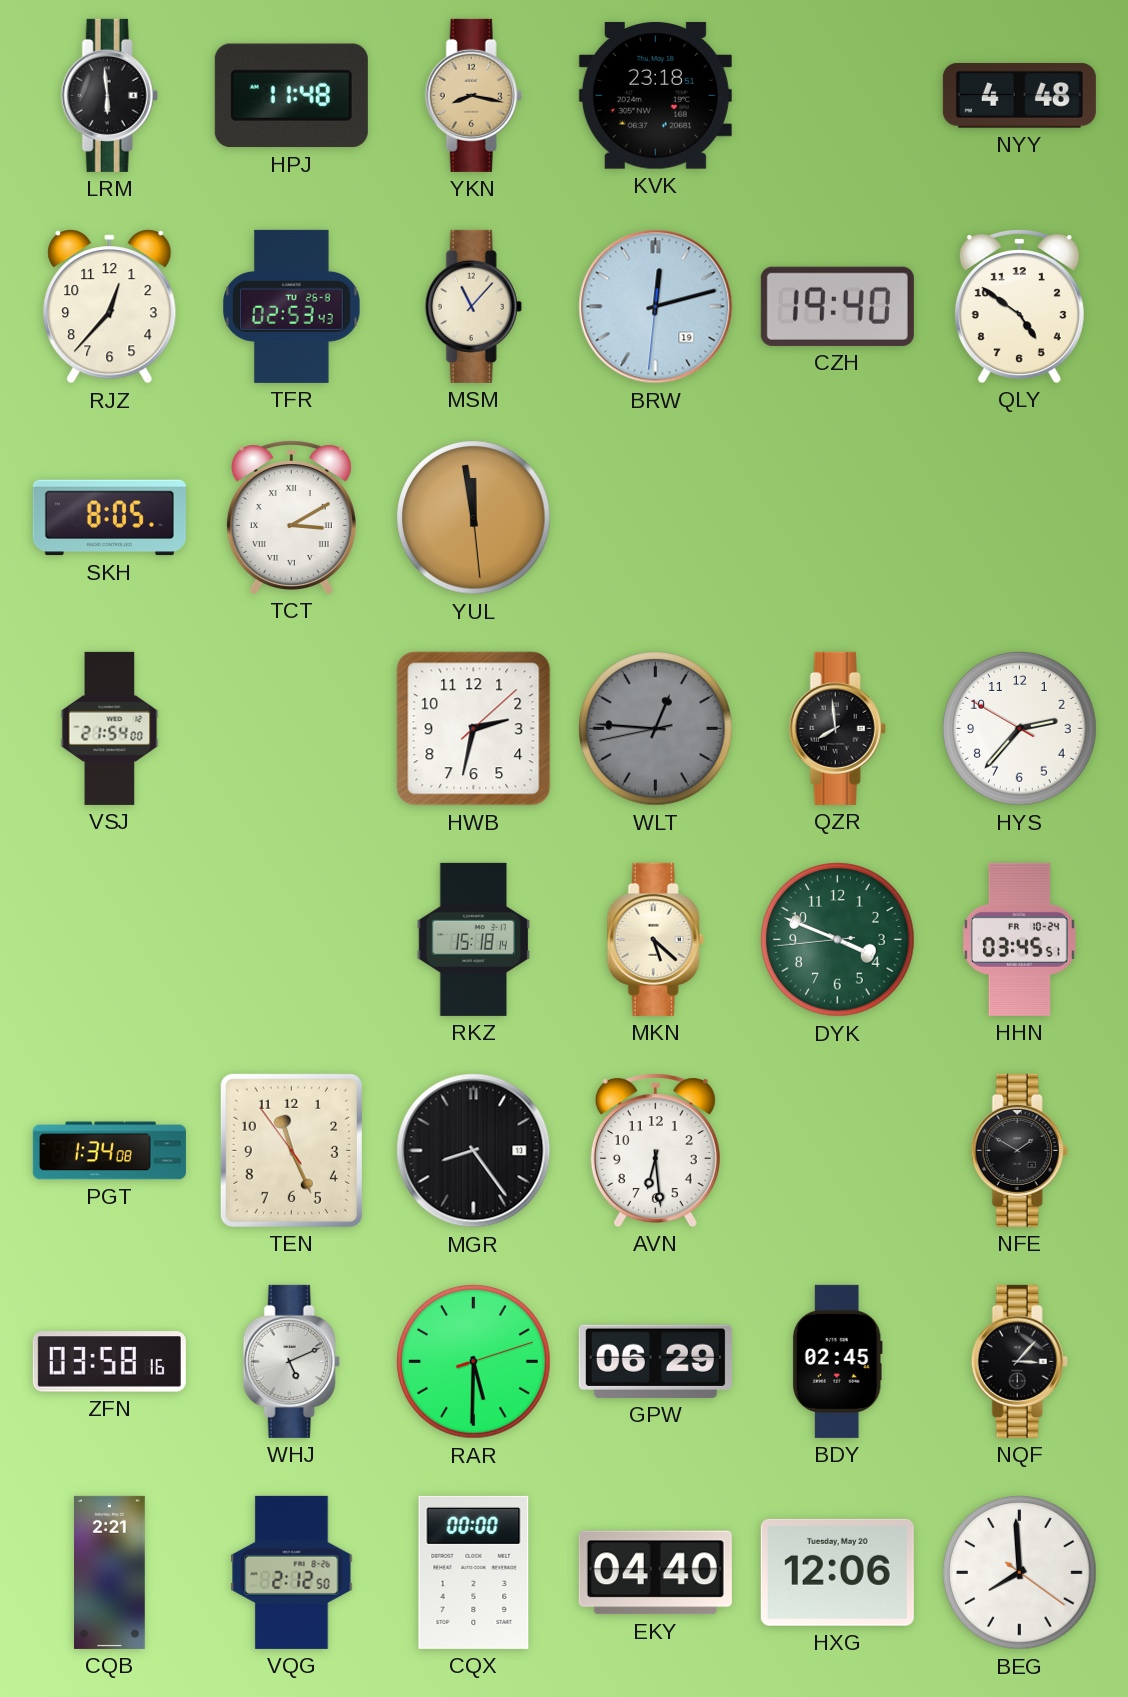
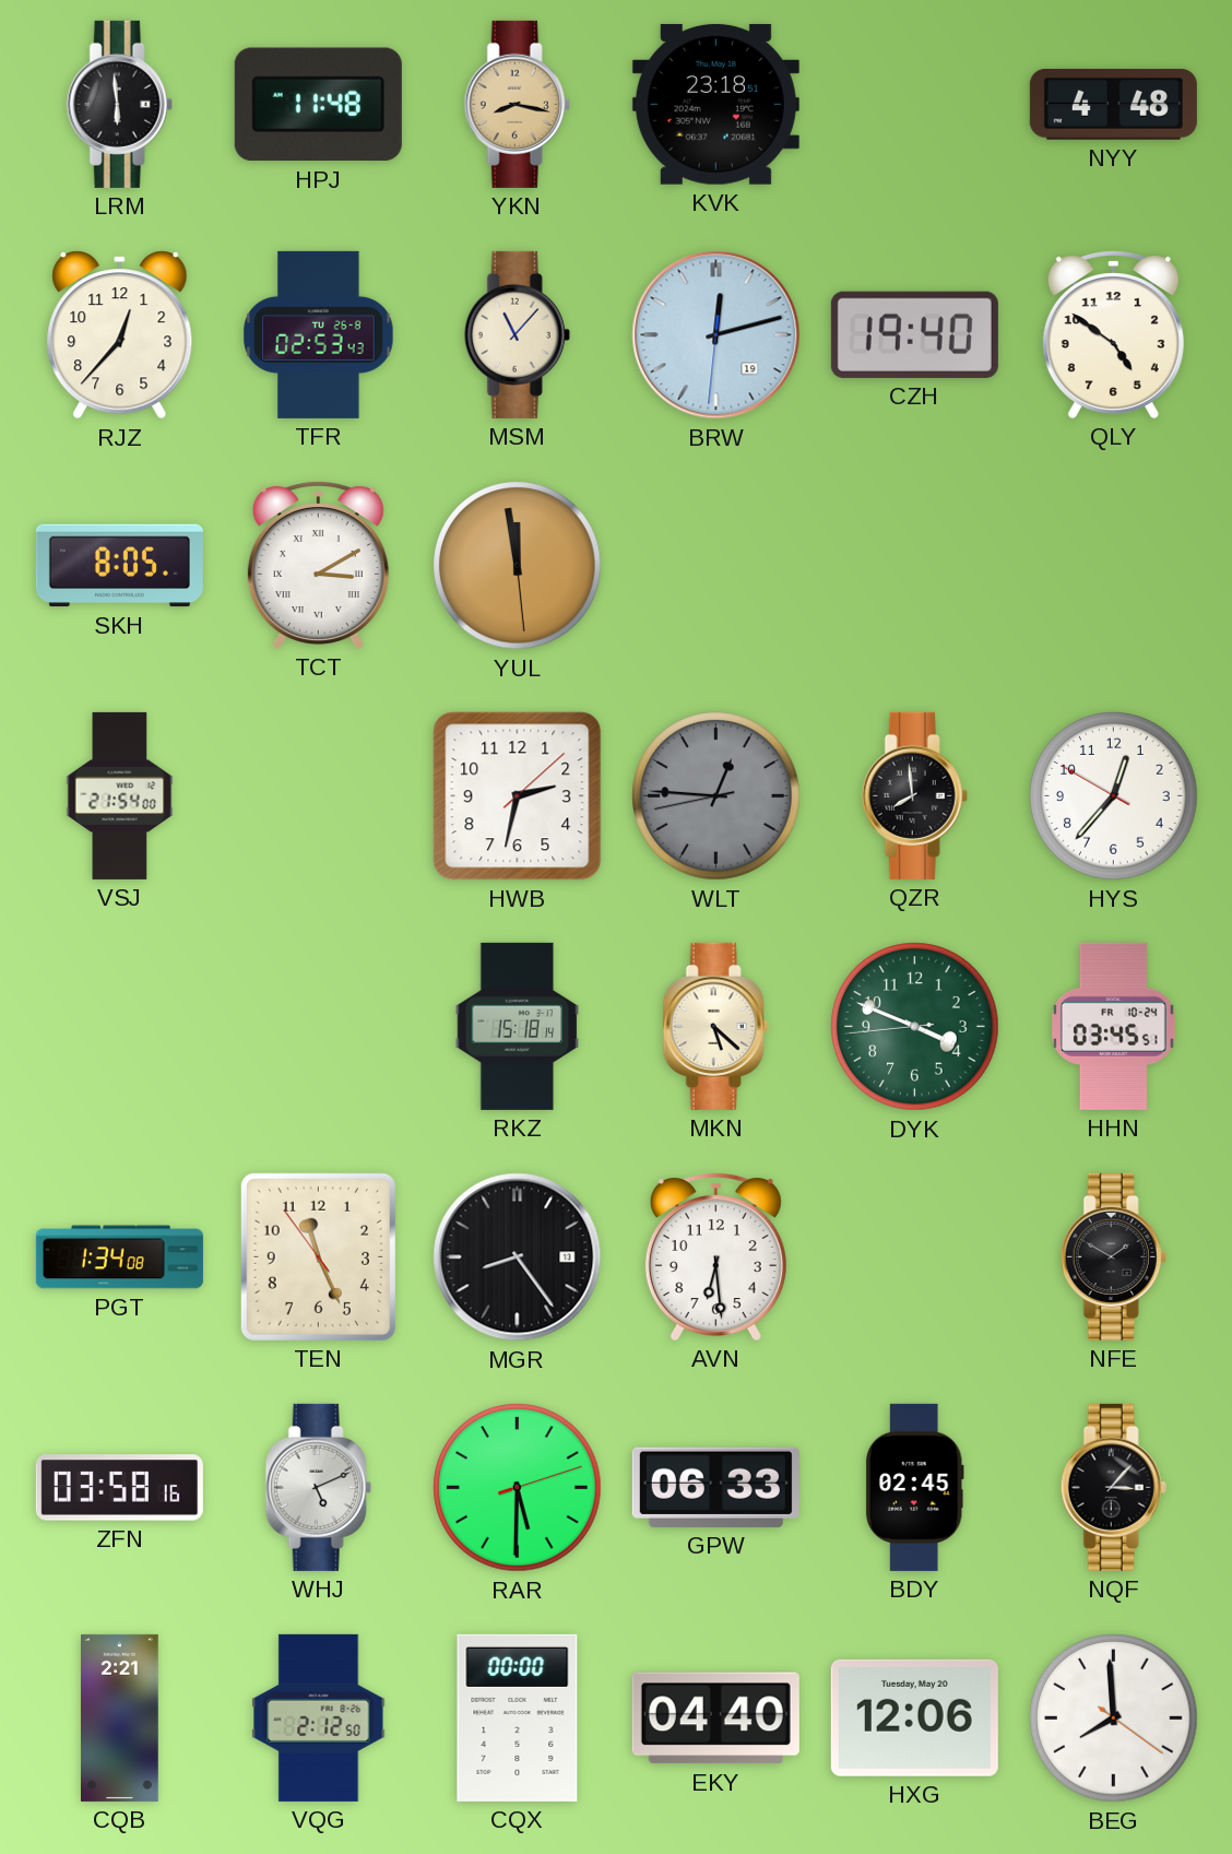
HYS: 2:36 -> 12:36 (1114, 796)
GPW: 06:29 -> 06:33 (715, 1487)
